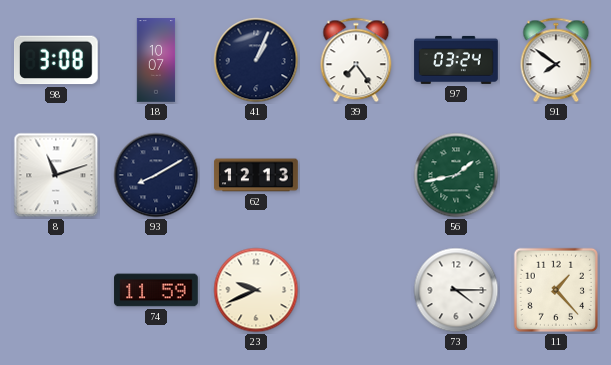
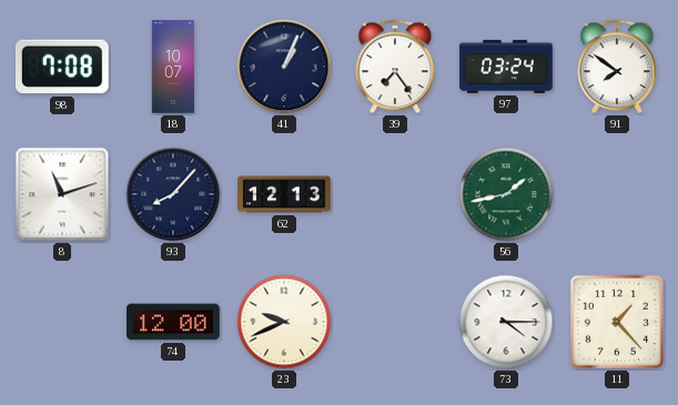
98: 3:08 -> 7:08 (63, 67)
93: 8:10 -> 8:07 (173, 194)
74: 11:59 -> 12:00 (173, 322)
